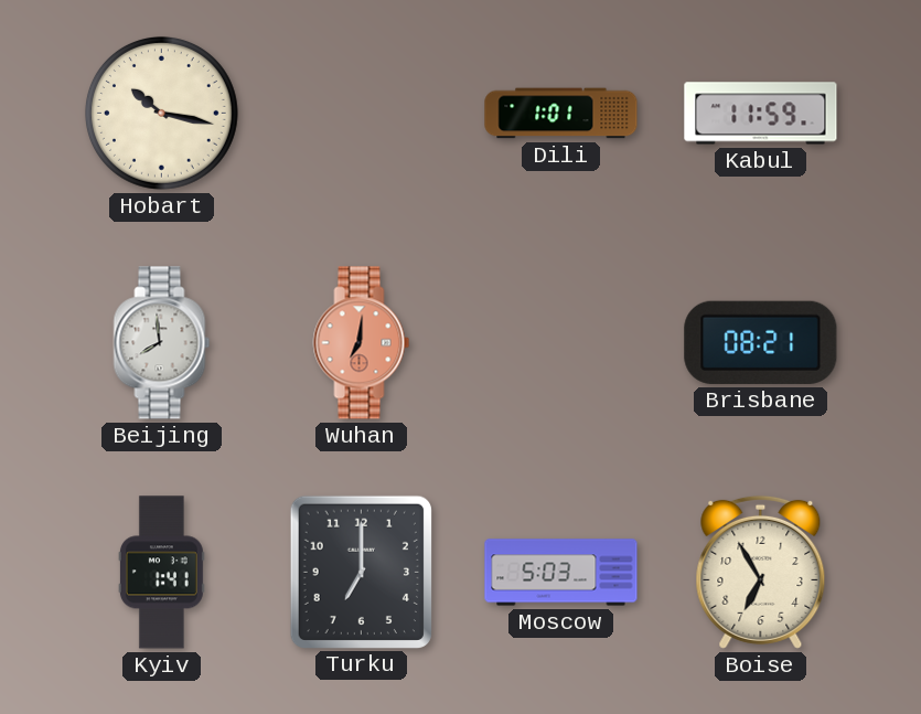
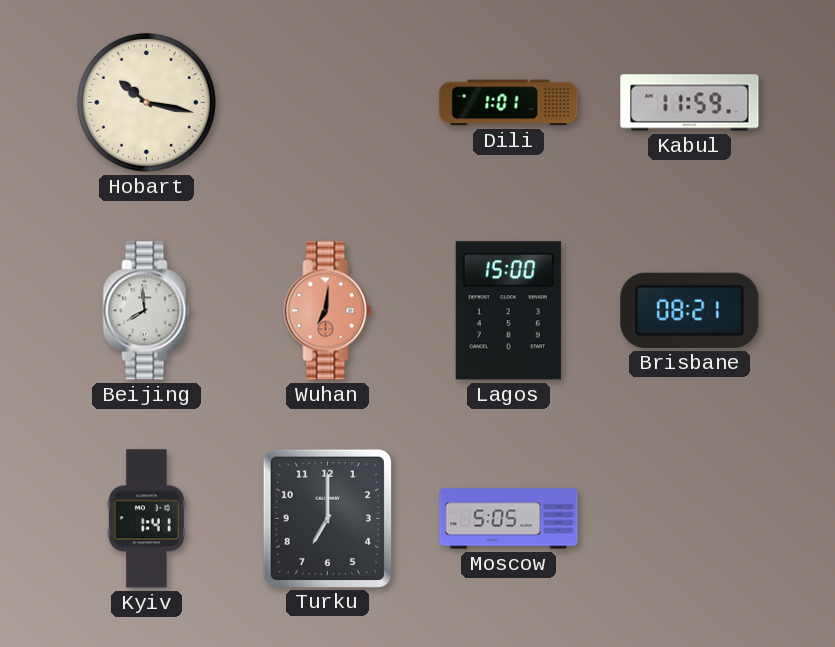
Lagos: none -> 15:00 (508, 311)
Moscow: 5:03 -> 5:05 (509, 519)
Boise: 6:55 -> none (761, 572)
